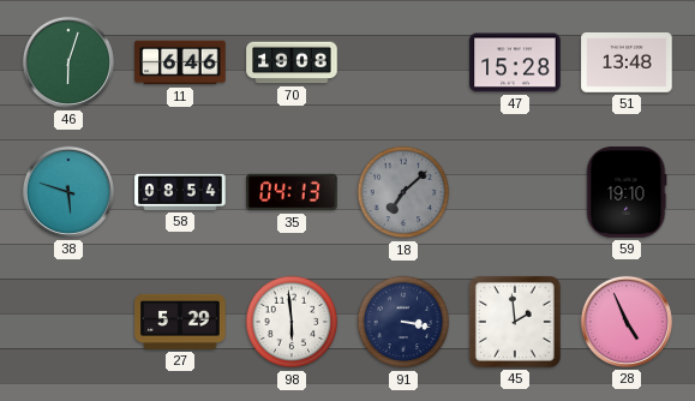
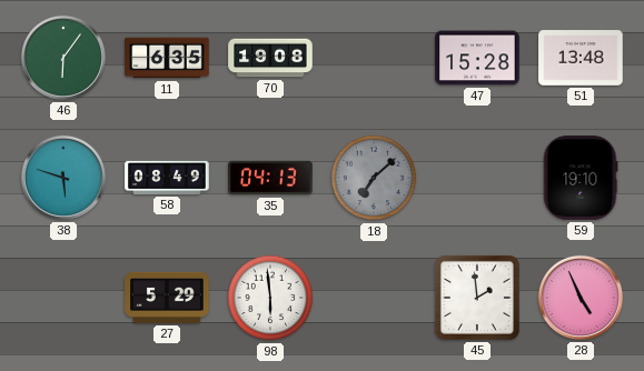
46: 6:03 -> 6:06 (63, 58)
11: 6:46 -> 6:35 (167, 58)
58: 08:54 -> 08:49 (167, 178)
91: 3:17 -> none (403, 322)
